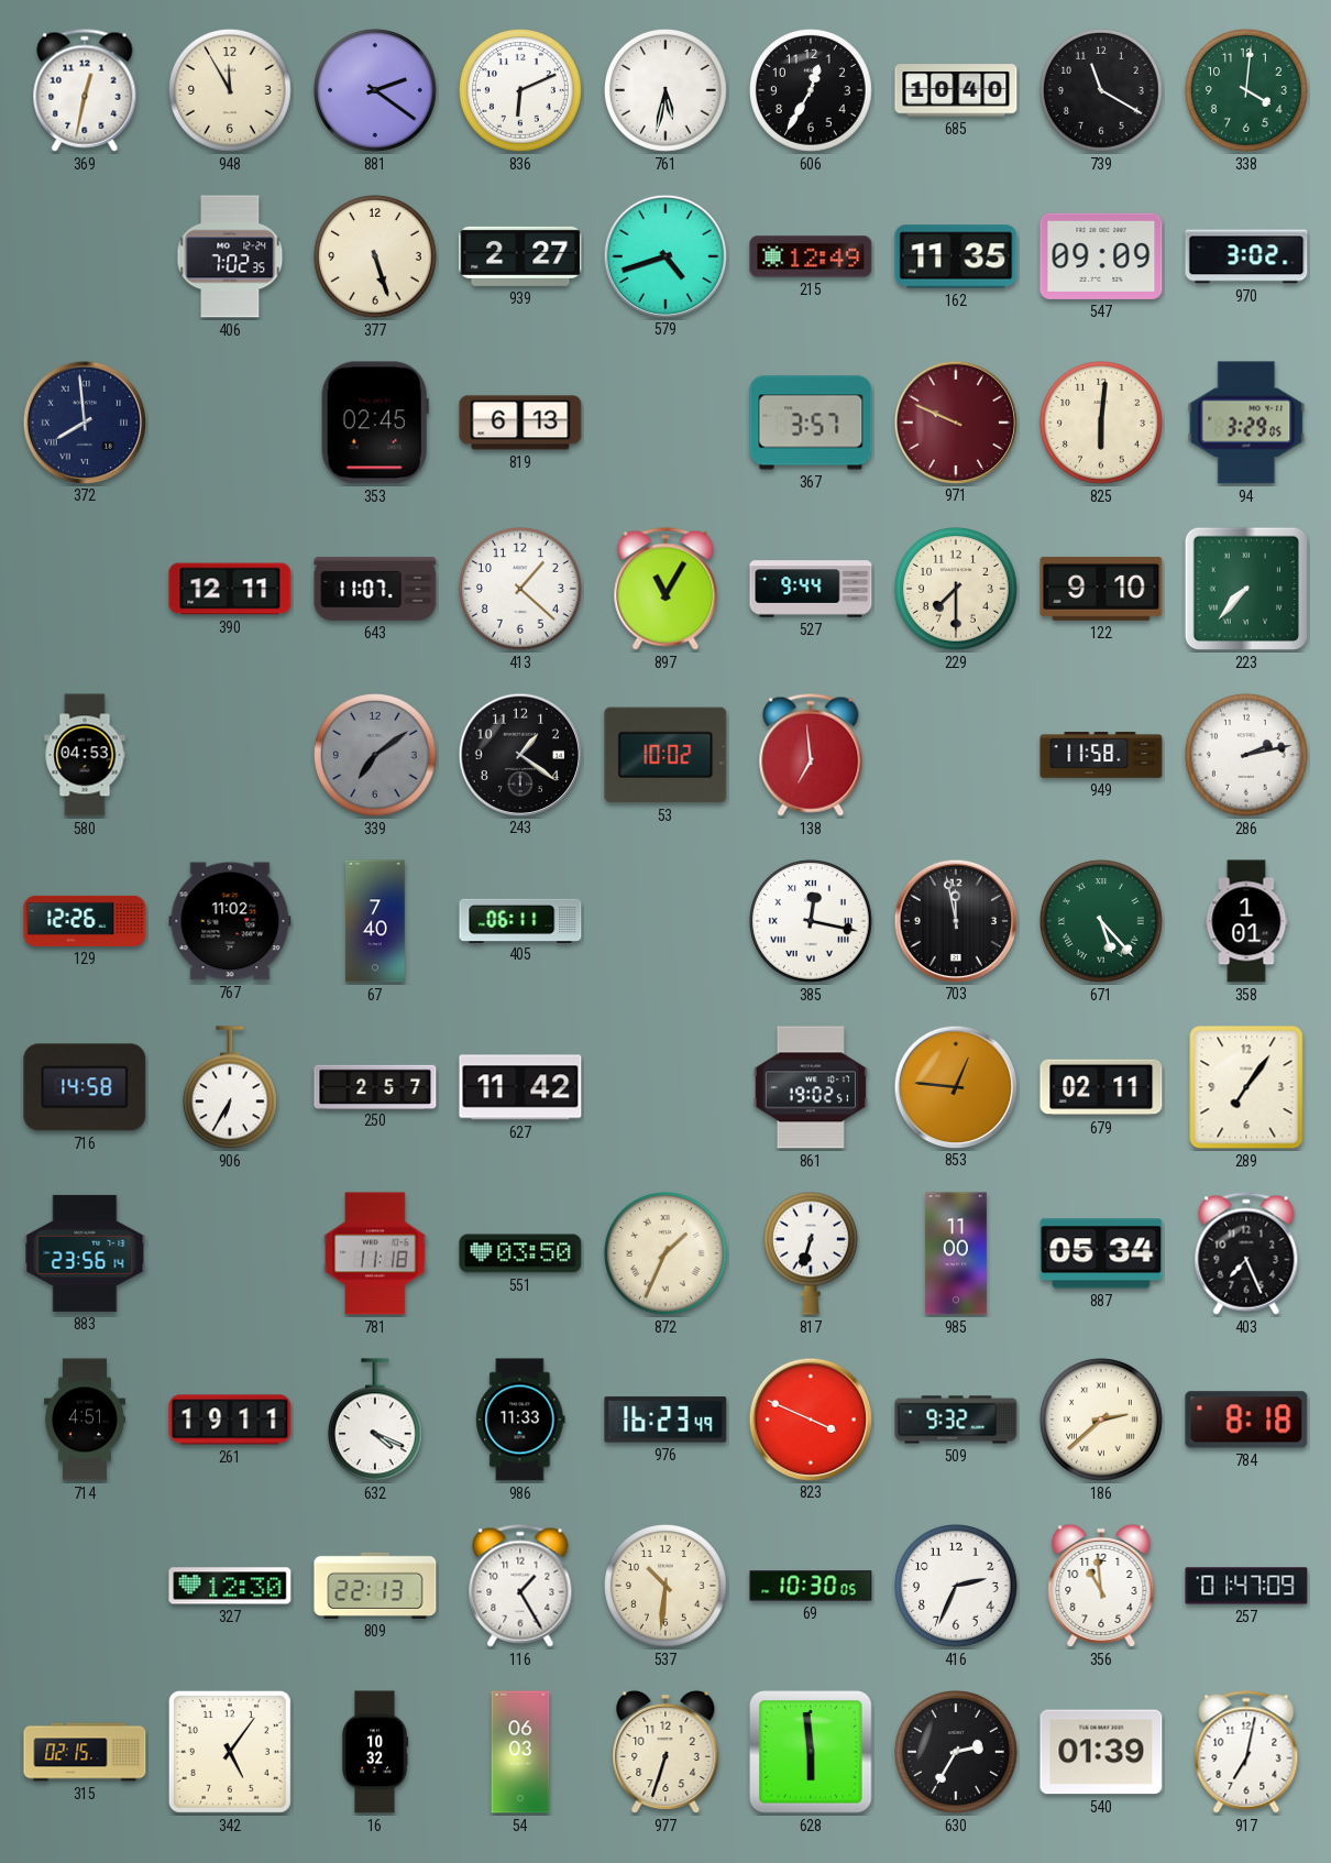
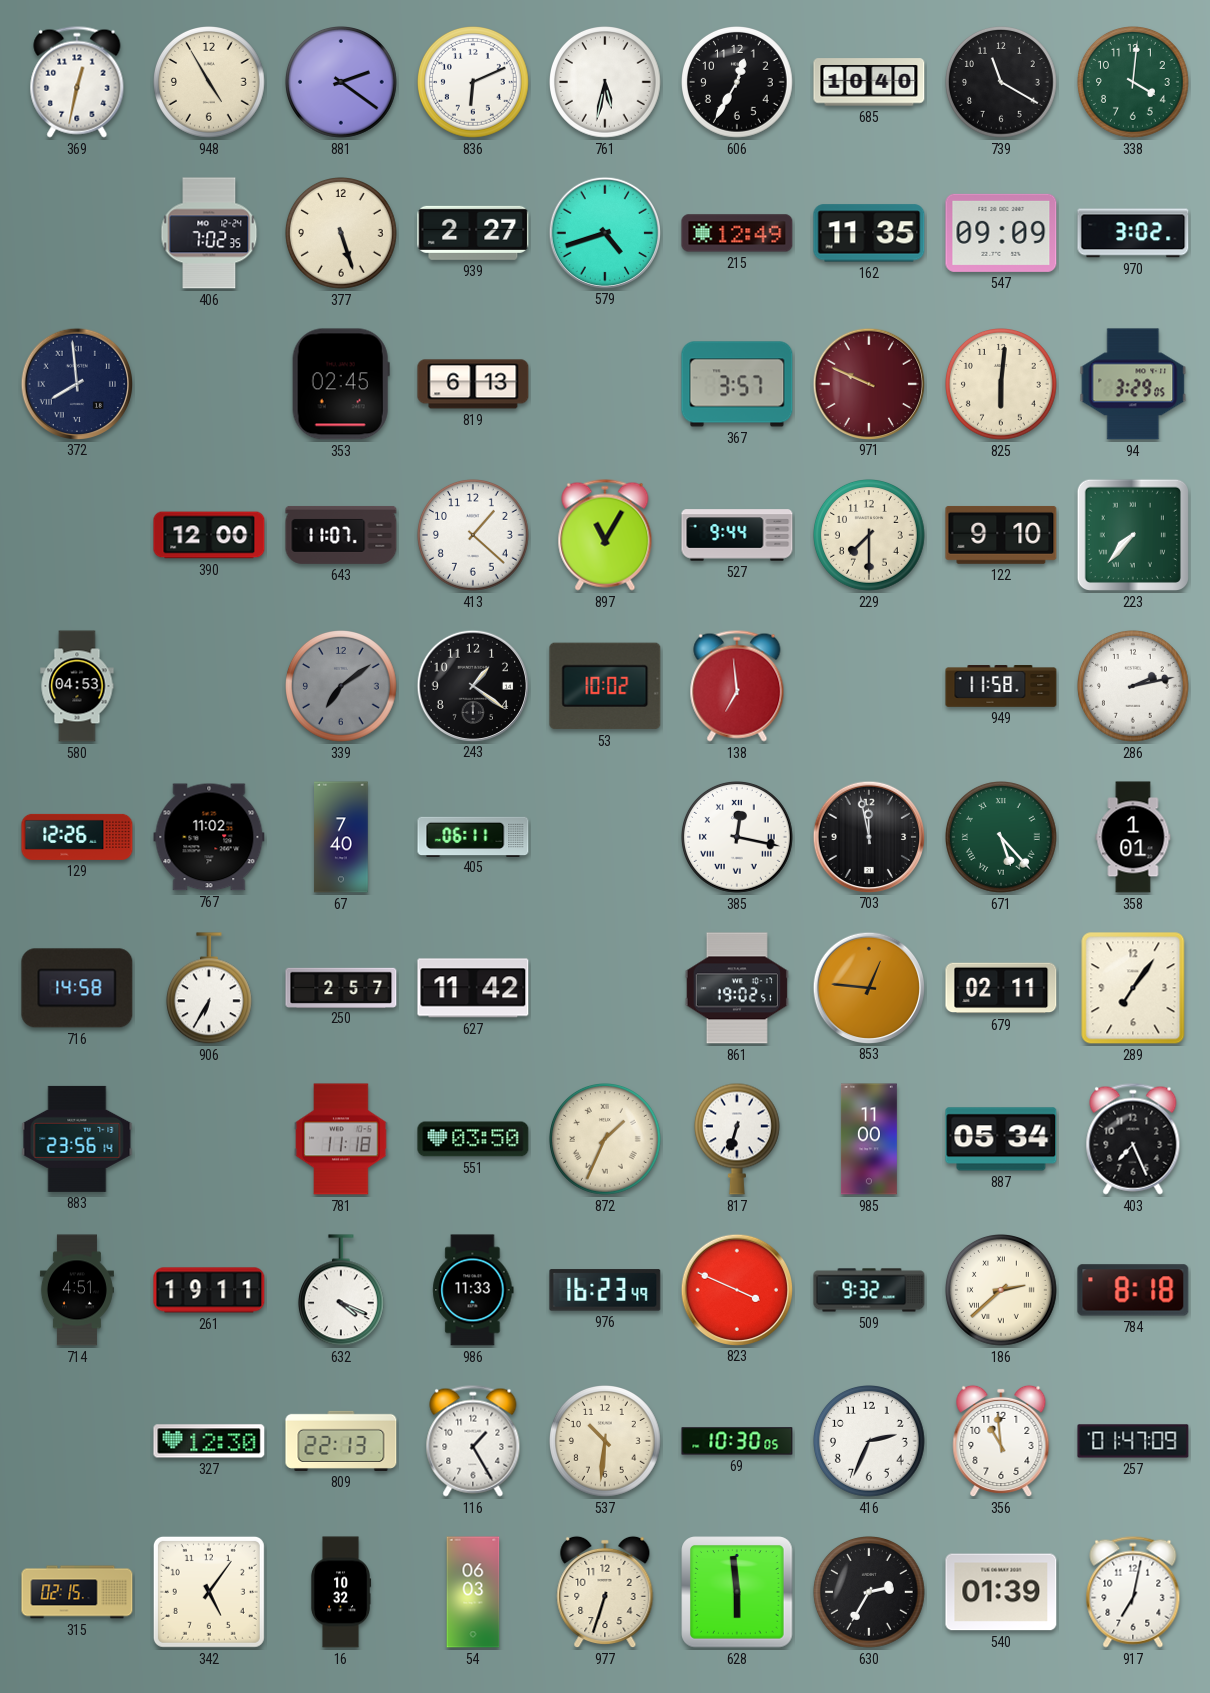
948: 11:55 -> 4:55 (210, 83)
390: 12:11 -> 12:00 (209, 535)
